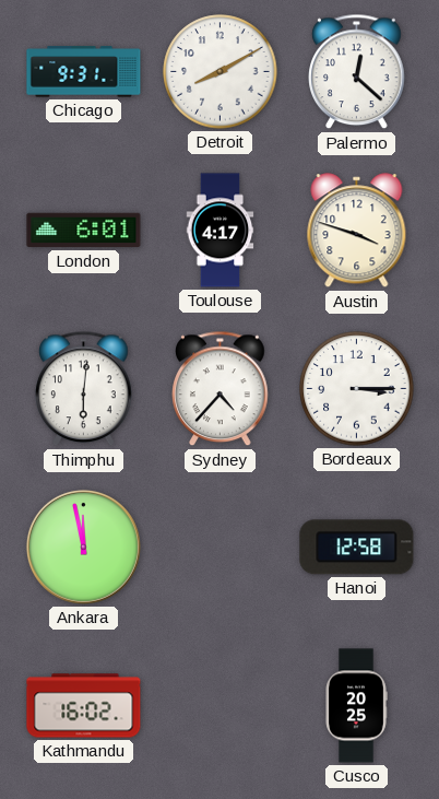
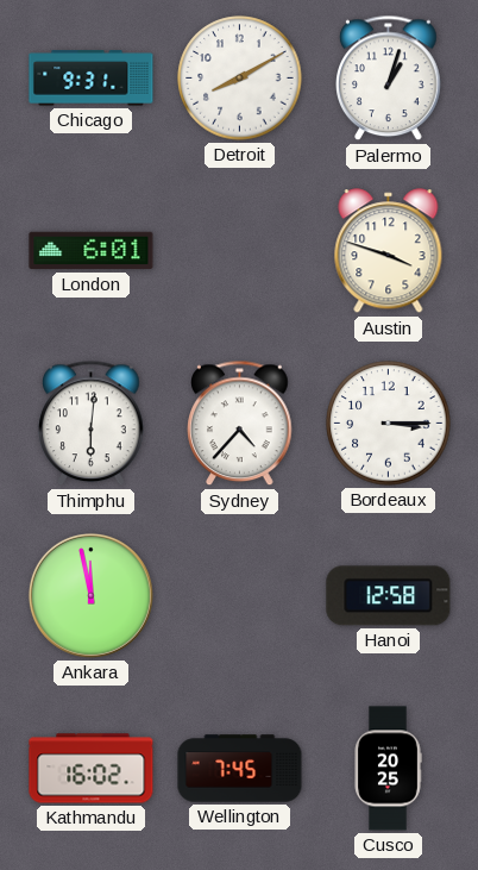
Palermo: 12:22 -> 1:03 (389, 79)
Toulouse: 4:17 -> none (221, 231)
Wellington: none -> 7:45 (240, 769)
